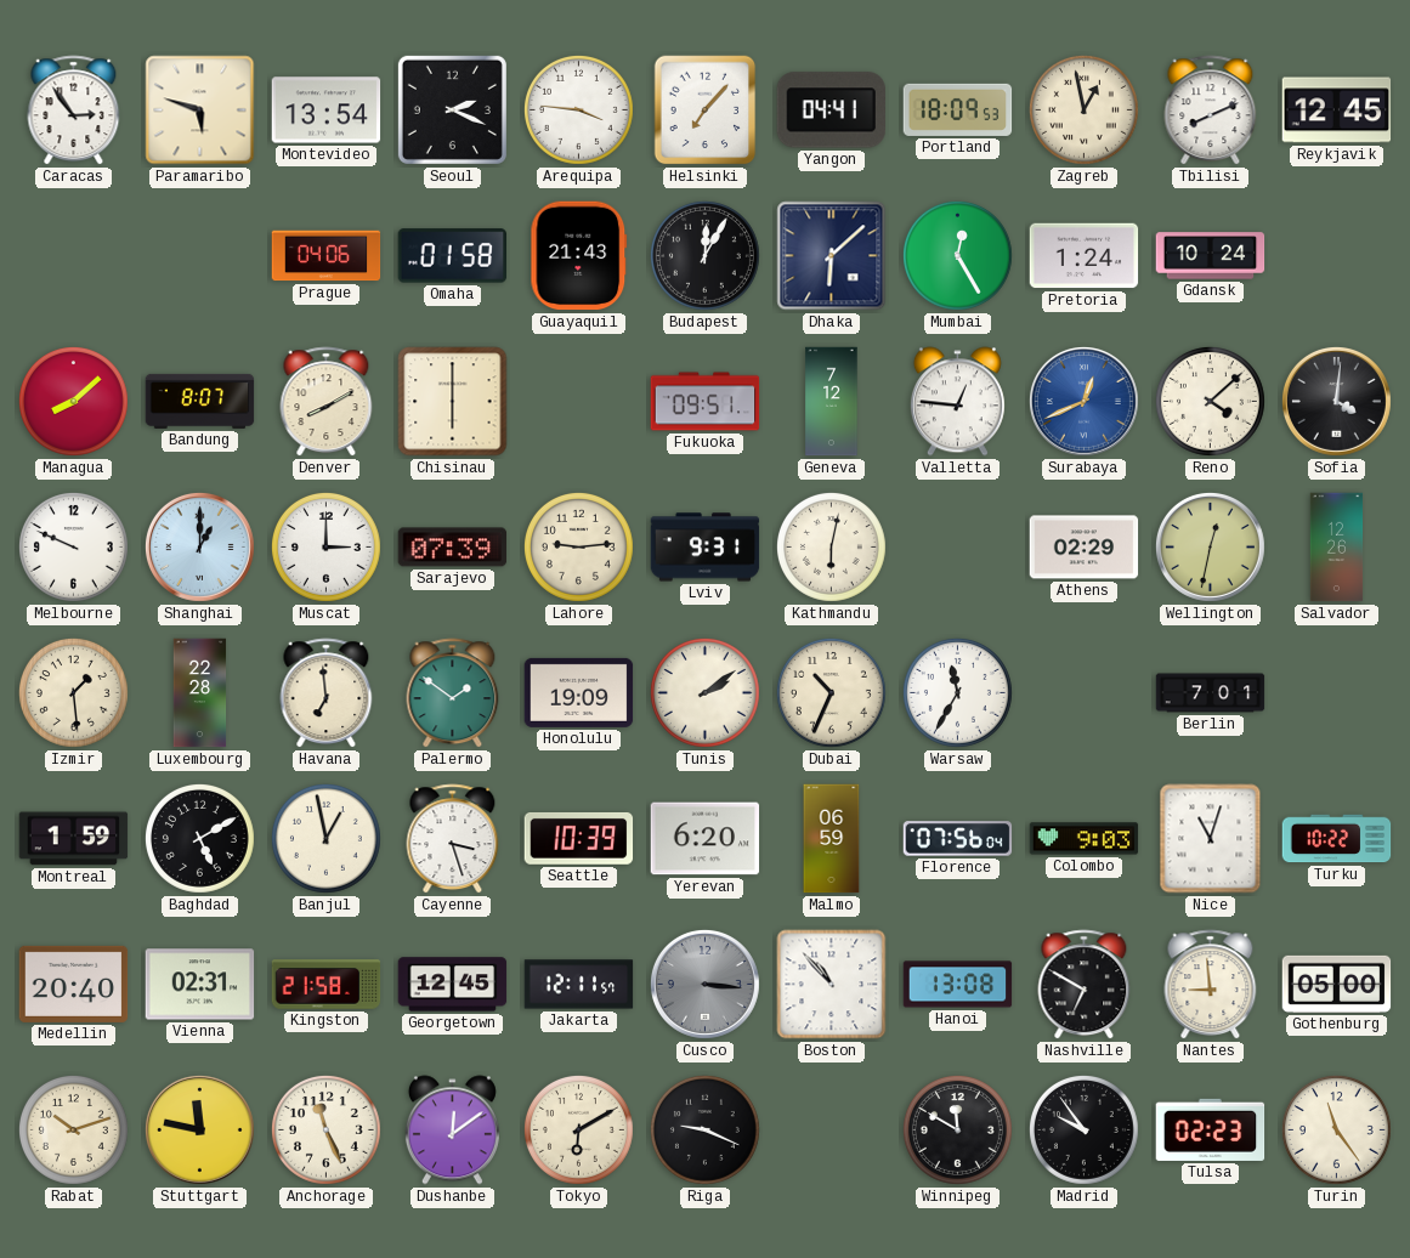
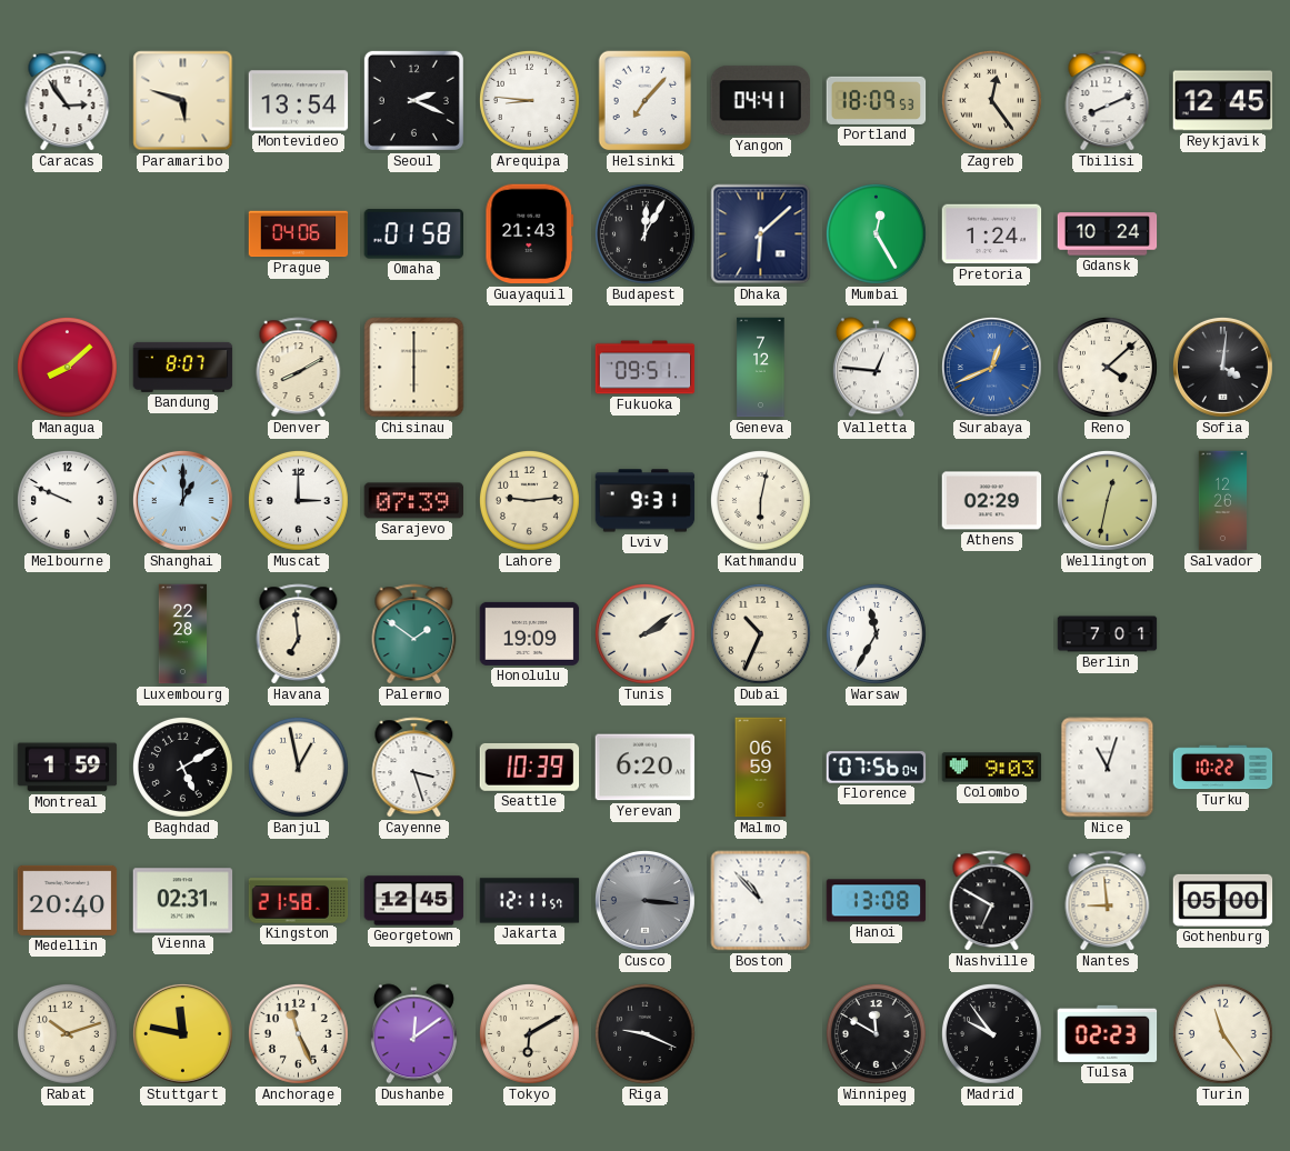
Arequipa: 3:46 -> 8:46 (529, 100)
Zagreb: 12:58 -> 12:24 (991, 100)
Izmir: 1:29 -> none (73, 692)
